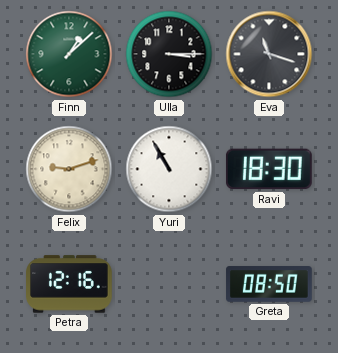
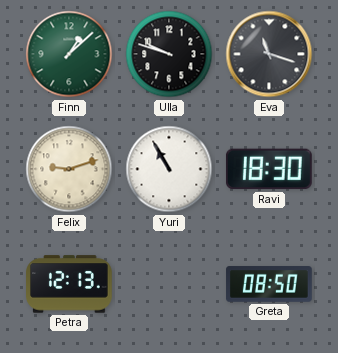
Ulla: 3:15 -> 9:48 (169, 54)
Petra: 12:16 -> 12:13 (69, 284)
